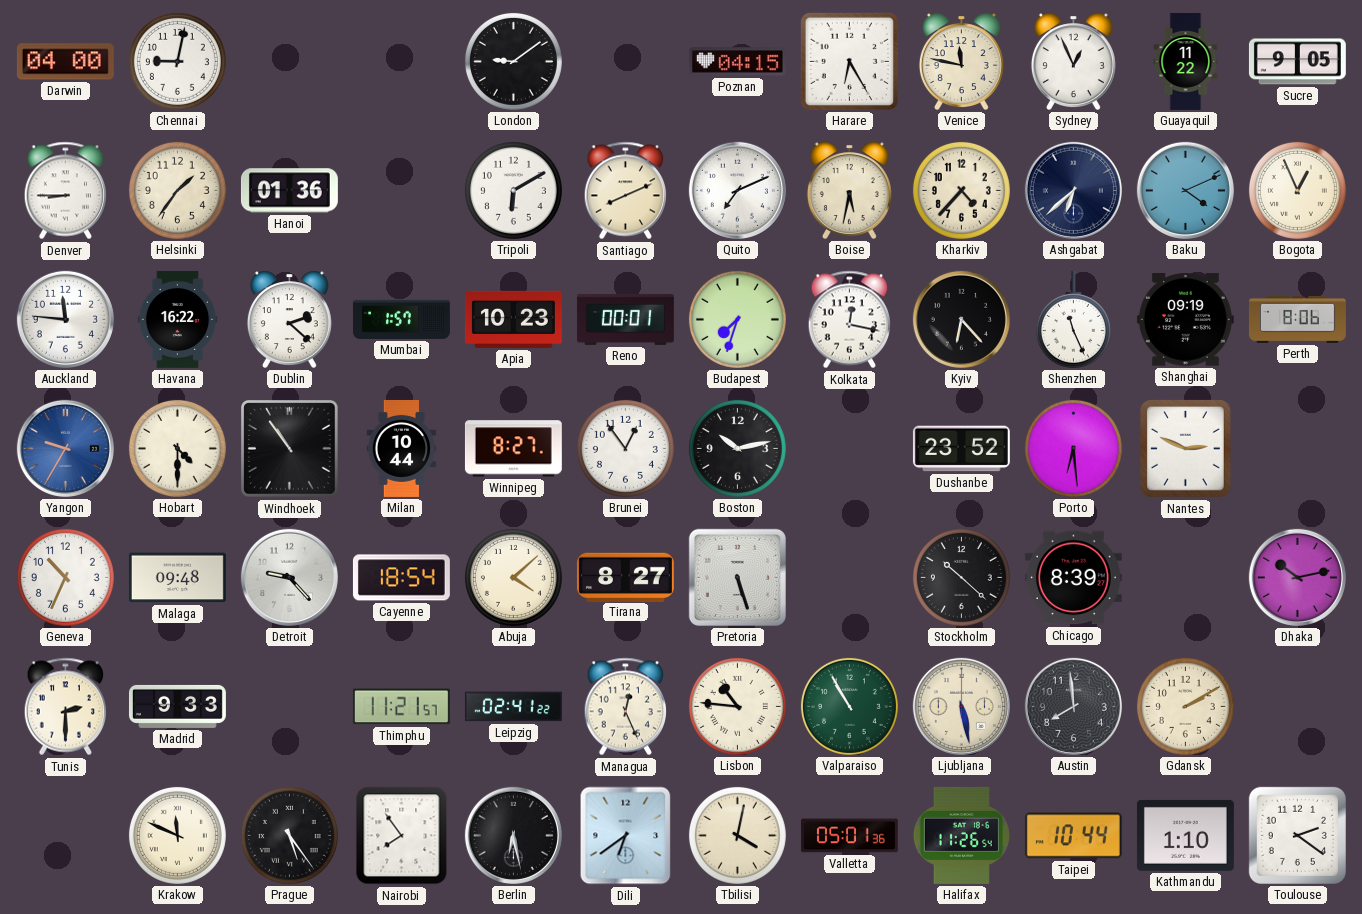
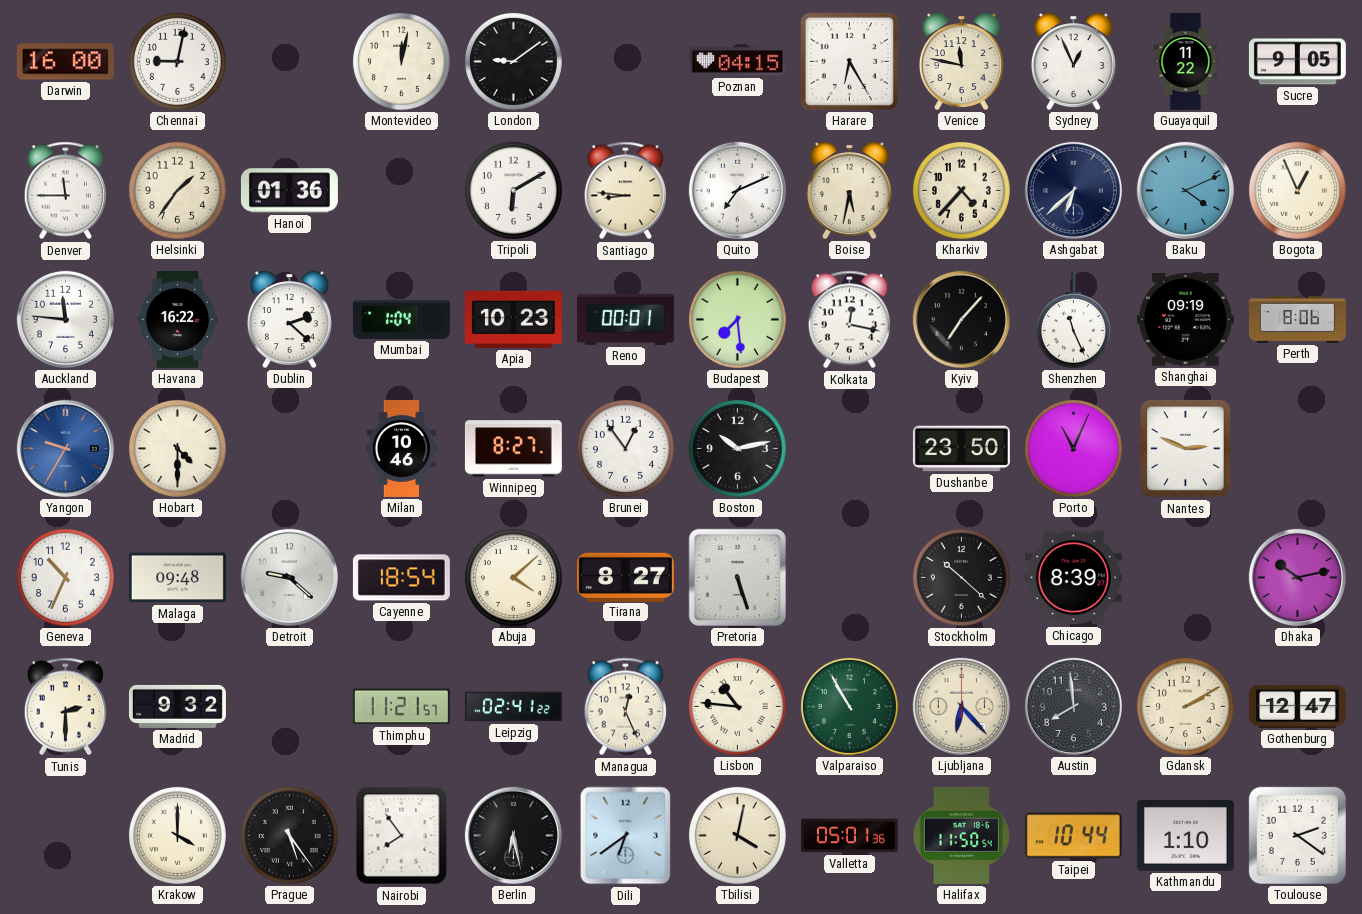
Darwin: 04:00 -> 16:00 (65, 62)
Montevideo: none -> 12:02 (401, 61)
Denver: 8:45 -> 11:45 (66, 191)
Santiago: 8:11 -> 8:46 (626, 191)
Mumbai: 1:57 -> 1:04 (401, 319)
Budapest: 7:33 -> 7:29 (737, 319)
Kyiv: 6:23 -> 7:07 (961, 319)
Windhoek: 10:54 -> none (290, 449)
Milan: 10:44 -> 10:46 (402, 448)
Dushanbe: 23:52 -> 23:50 (961, 449)
Porto: 6:29 -> 11:04 (1073, 448)
Detroit: 9:23 -> 9:22 (289, 577)
Madrid: 9:33 -> 9:32 (177, 706)
Ljubljana: 5:28 -> 6:23 (961, 706)
Gothenburg: none -> 12:47 (1297, 706)
Krakow: 11:49 -> 4:00 (177, 835)
Halifax: 11:26 -> 11:50 (961, 835)
